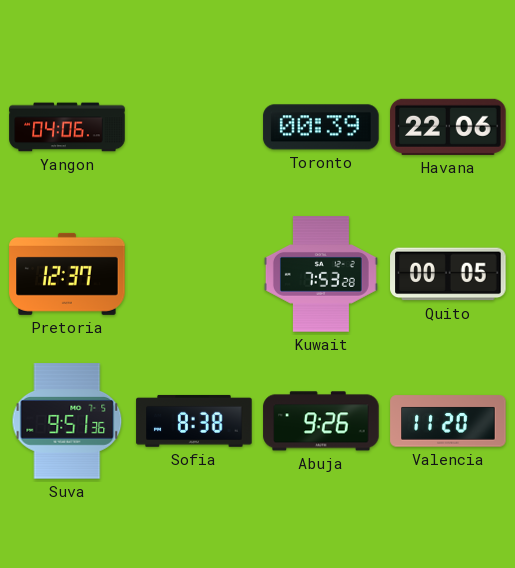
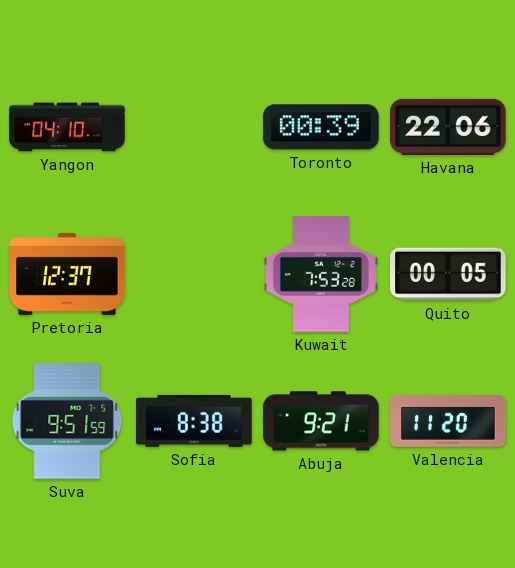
Yangon: 04:06 -> 04:10 (67, 127)
Suva: 9:51:36 -> 9:51:59 (67, 421)
Abuja: 9:26 -> 9:21 (321, 421)
